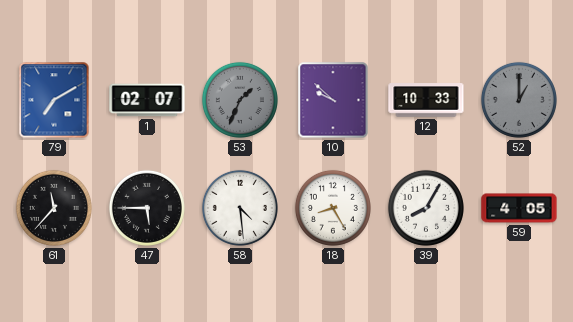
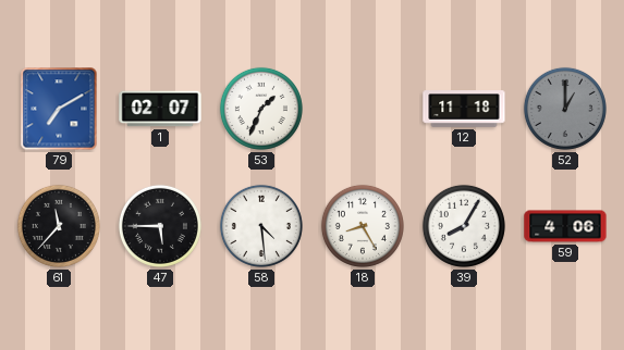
53 dial: grey -> white (261, 109)
10: 9:52 -> none (333, 100)
12: 10:33 -> 11:18 (464, 109)
59: 4:05 -> 4:06 (565, 226)
